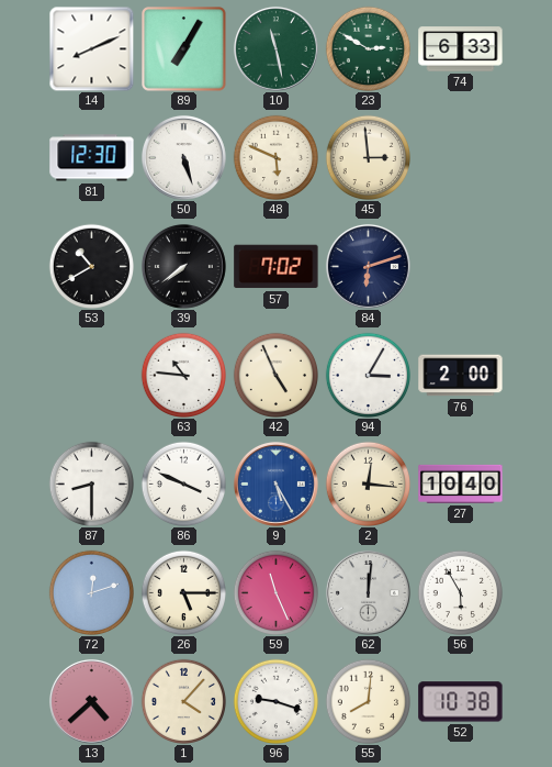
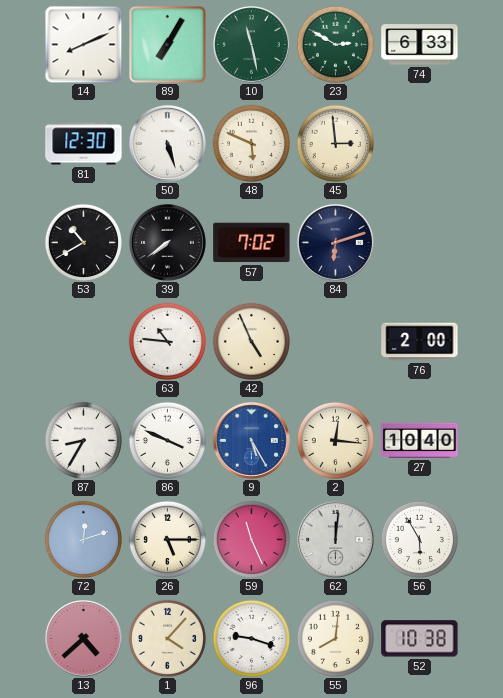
94: 3:05 -> none (368, 375)
87: 8:30 -> 8:35 (83, 440)
